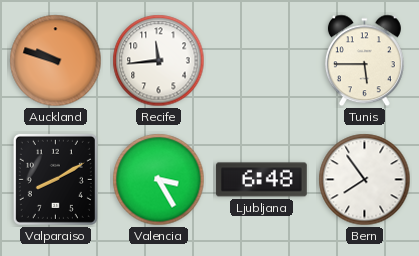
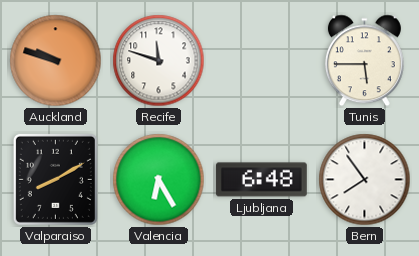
Recife: 11:44 -> 11:48 (159, 61)
Valencia: 3:25 -> 6:25 (159, 180)
